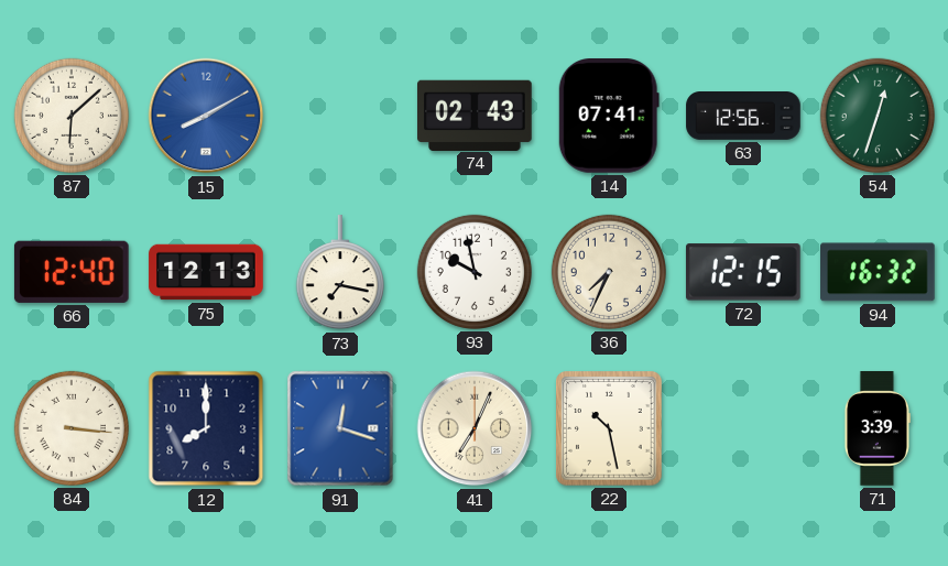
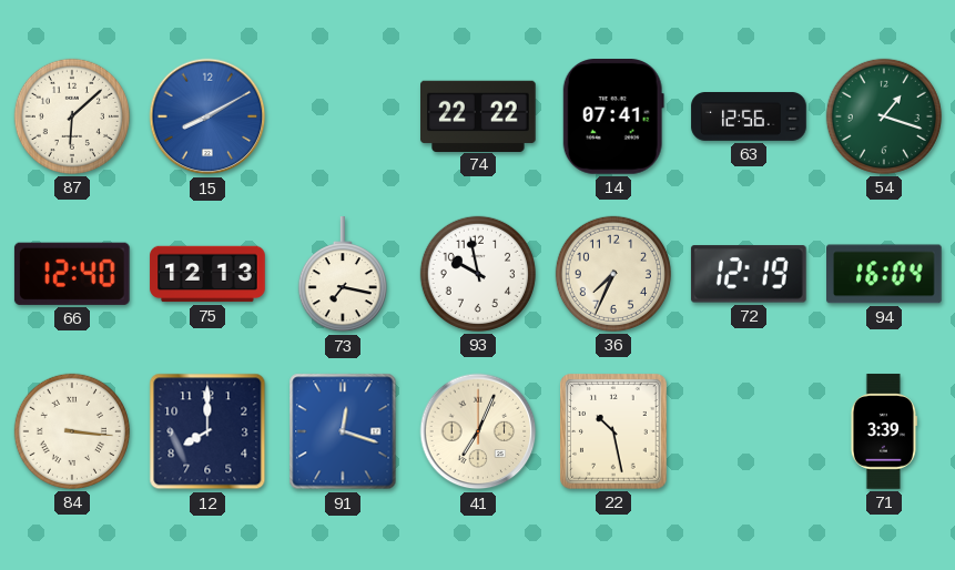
74: 02:43 -> 22:22 (478, 115)
54: 12:33 -> 1:18 (884, 116)
72: 12:15 -> 12:19 (749, 274)
94: 16:32 -> 16:04 (885, 274)
